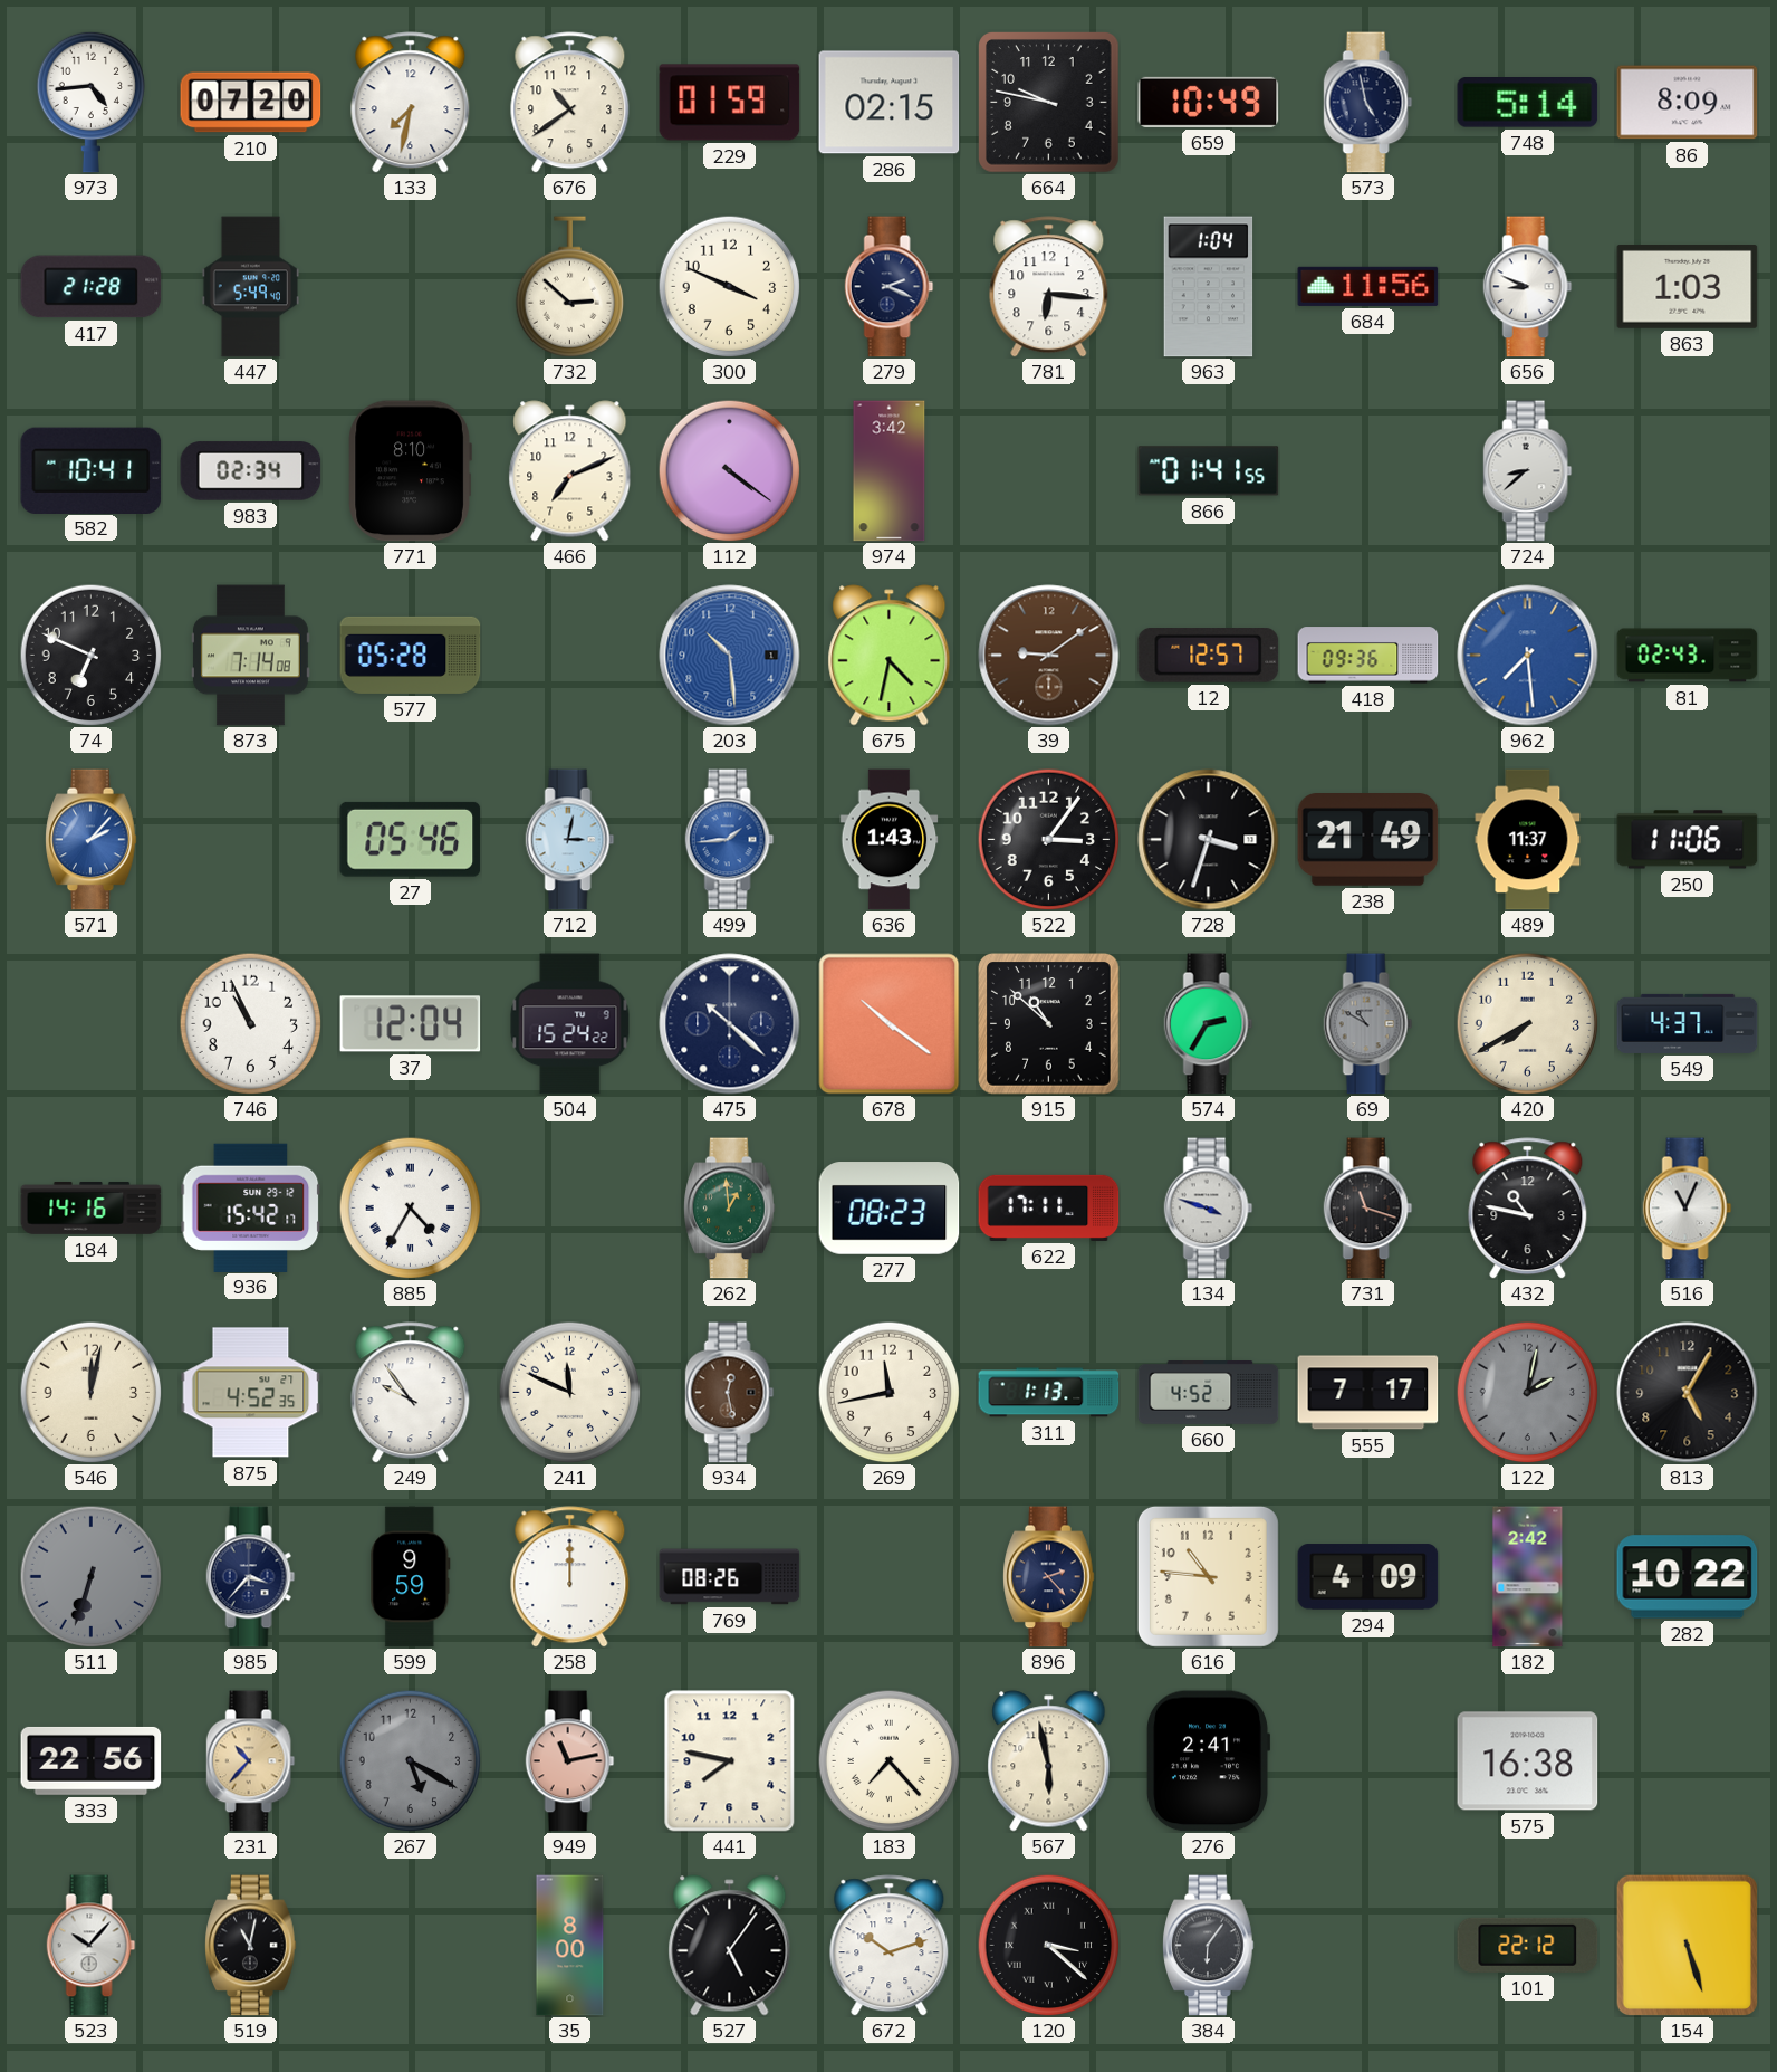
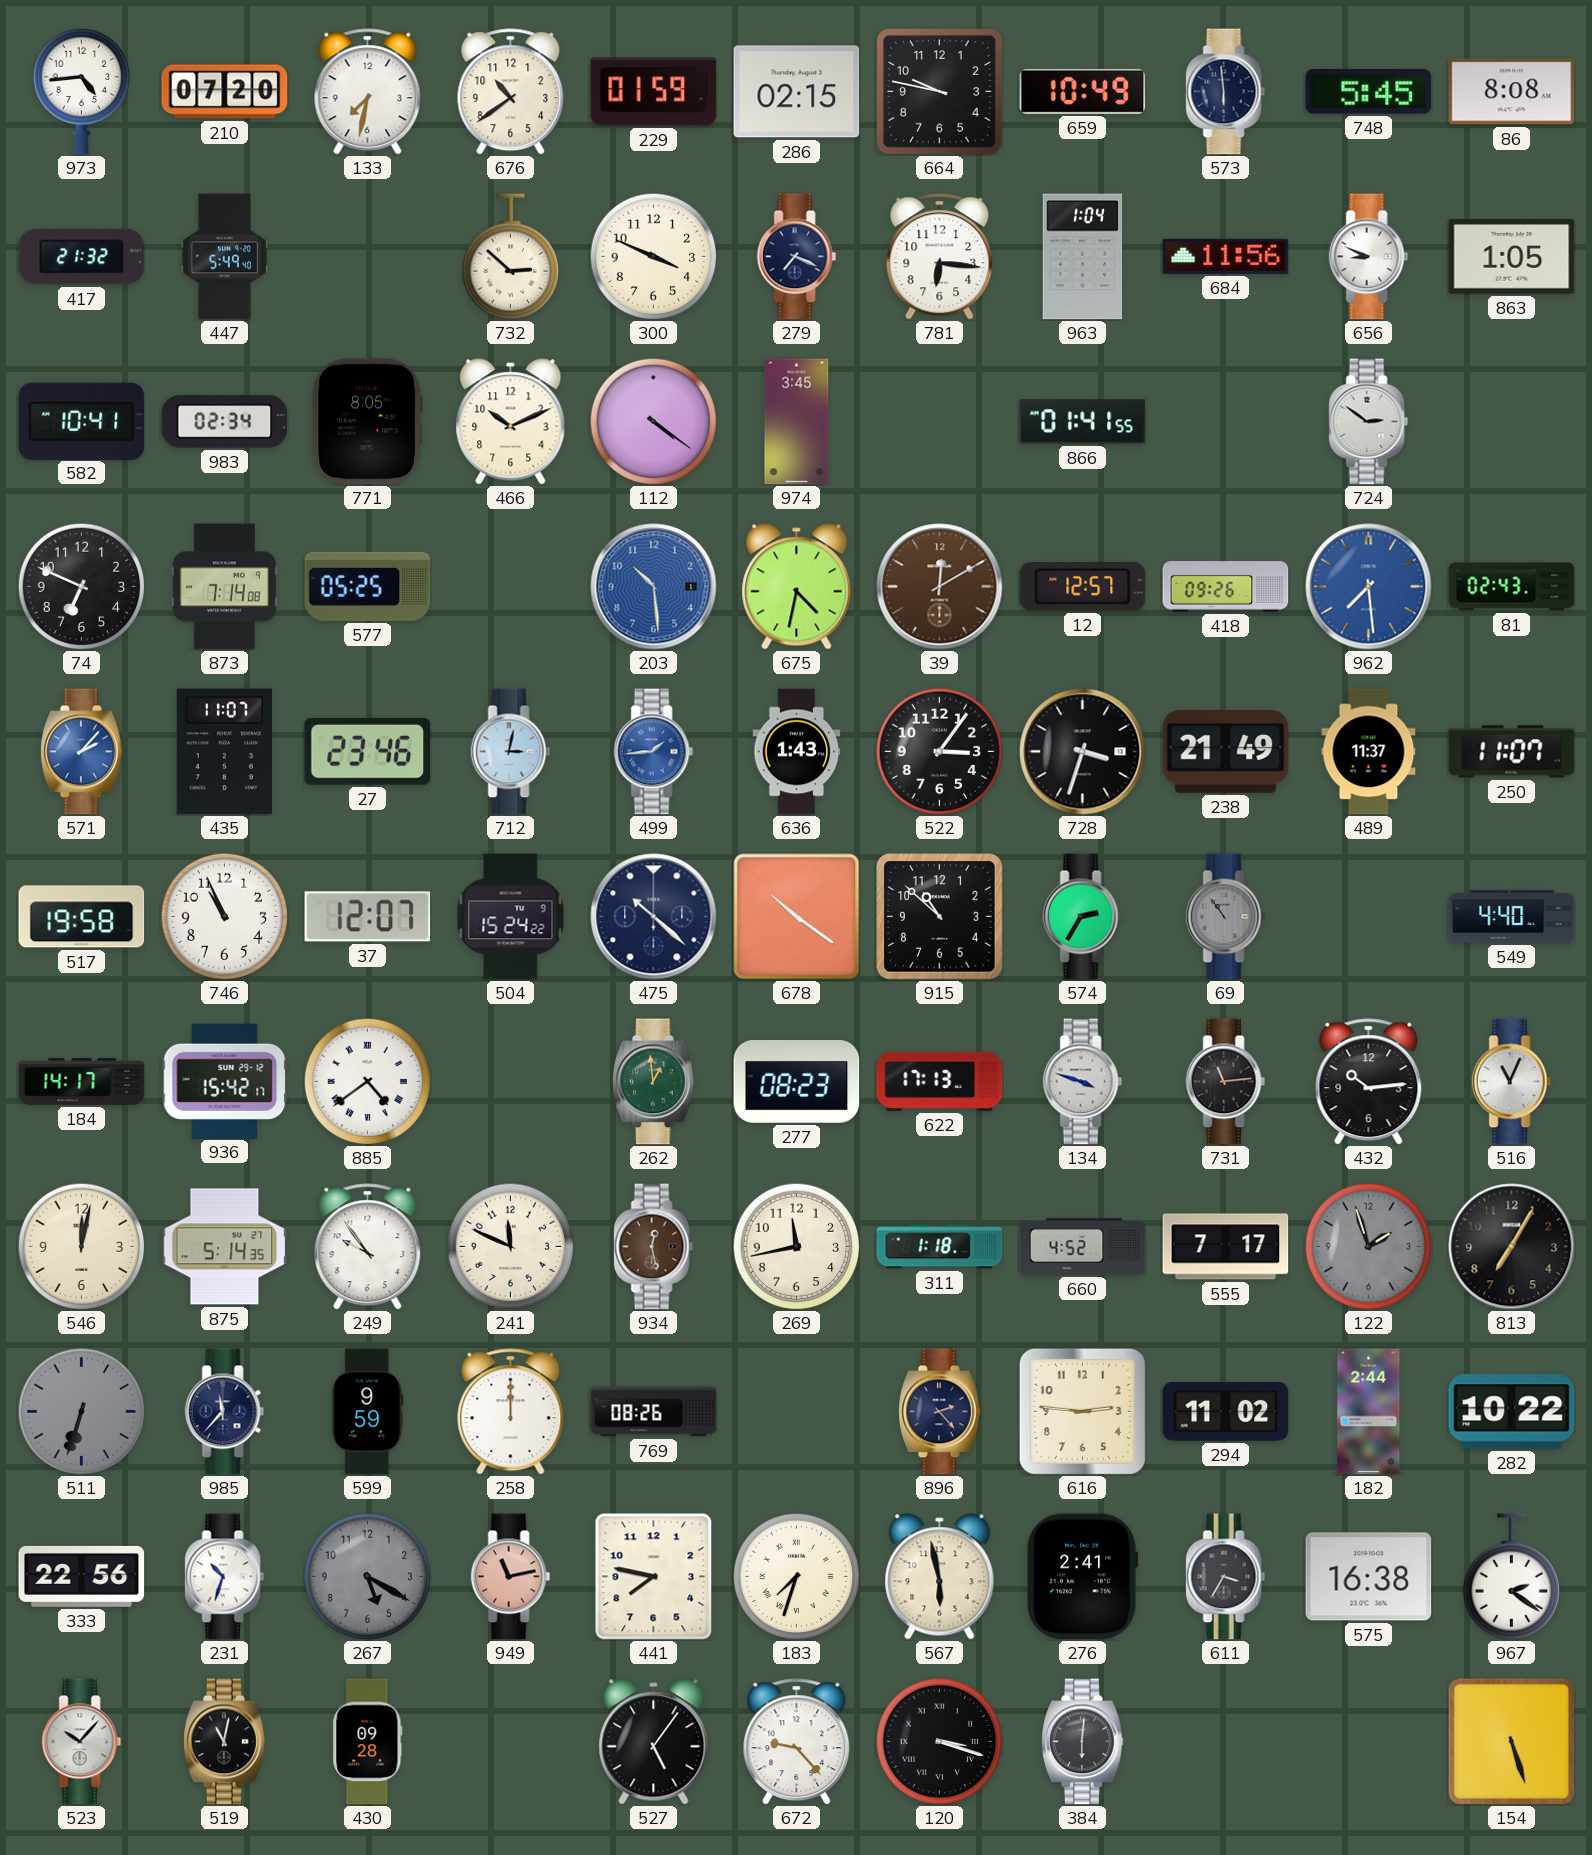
573: 4:58 -> 5:59 (1226, 92)
748: 5:14 -> 5:45 (1369, 92)
86: 8:09 -> 8:08 (1512, 92)
417: 21:28 -> 21:32 (82, 257)
279: 2:19 -> 7:19 (797, 257)
863: 1:03 -> 1:05 (1512, 257)
771: 8:10 -> 8:05 (367, 422)
466: 7:11 -> 10:11 (511, 422)
974: 3:42 -> 3:45 (797, 422)
724: 8:38 -> 2:51 (1369, 422)
577: 05:28 -> 05:25 (368, 586)
39: 9:09 -> 12:10 (940, 587)
418: 09:36 -> 09:26 (1226, 587)
435: none -> 11:07 (224, 752)
27: 05:46 -> 23:46 (368, 751)
250: 11:06 -> 11:07 (1512, 752)
517: none -> 19:58 (82, 917)
37: 12:04 -> 12:07 (368, 917)
69: 10:50 -> 10:54 (1226, 917)
420: 7:40 -> none (1527, 1023)
549: 4:37 -> 4:40 (1512, 916)
184: 14:16 -> 14:17 (82, 1081)
885: 4:35 -> 4:39 (367, 1081)
622: 17:11 -> 17:13 (940, 1081)
731: 11:18 -> 11:14 (1226, 1082)
432: 10:47 -> 10:14 (1369, 1082)
875: 4:52 -> 5:14 (225, 1247)
311: 1:13 -> 1:18 (940, 1247)
122: 2:02 -> 1:57 (1368, 1246)
813: 5:05 -> 7:05 (1512, 1247)
985: 3:37 -> 11:37 (225, 1412)
616: 10:46 -> 2:46 (1082, 1411)
294: 4:09 -> 11:02 (1226, 1412)
182: 2:42 -> 2:44 (1369, 1412)
231: 10:37 -> 10:33 (225, 1577)
231 dial: champagne -> white (225, 1577)
183: 7:23 -> 7:33 (796, 1576)
611: none -> 3:35 (1226, 1577)
967: none -> 2:21 (1511, 1577)
430: none -> 09:28 (368, 1742)
35: 8:00 -> none (570, 1946)
672: 10:12 -> 9:23 (797, 1742)
120: 3:22 -> 3:18 (939, 1741)
384: 6:06 -> 6:01 (1083, 1742)
101: 22:12 -> none (1528, 1945)
